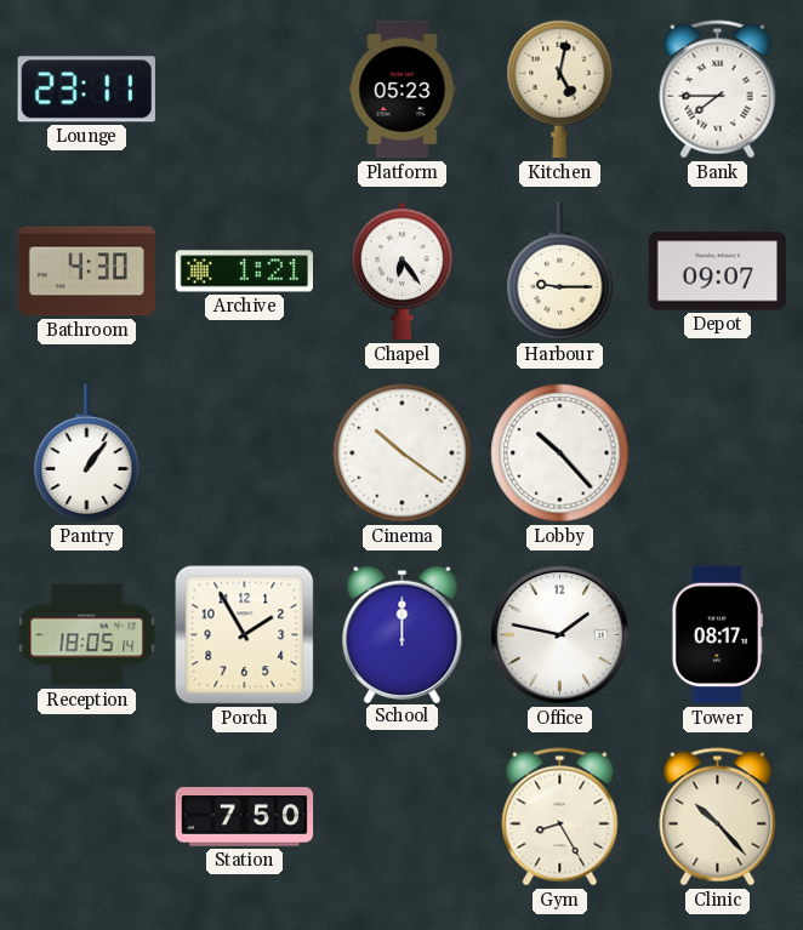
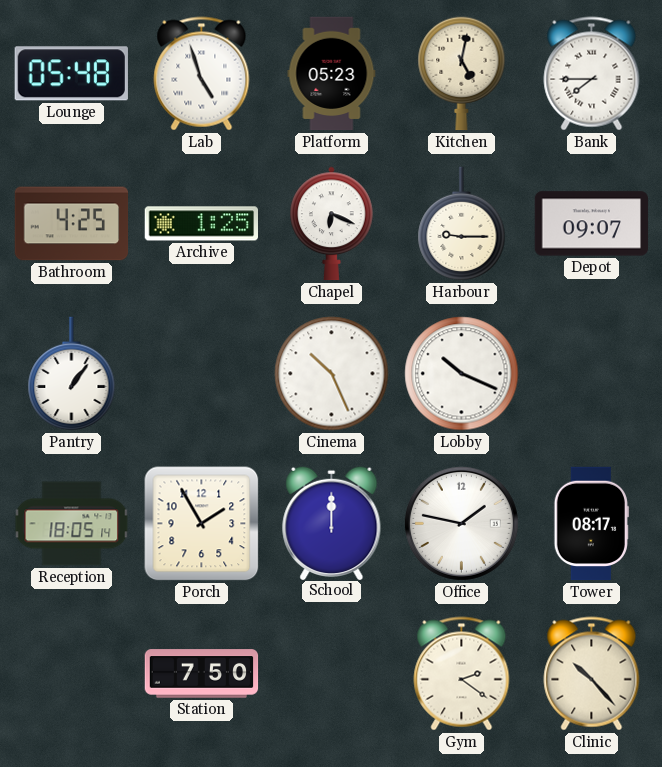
Lounge: 23:11 -> 05:48 (71, 74)
Lab: none -> 4:57 (202, 74)
Bathroom: 4:30 -> 4:25 (72, 224)
Archive: 1:21 -> 1:25 (202, 224)
Chapel: 6:24 -> 6:19 (332, 224)
Cinema: 10:21 -> 10:26 (332, 374)
Lobby: 10:23 -> 10:19 (462, 374)
Gym: 8:25 -> 2:21 (462, 674)
